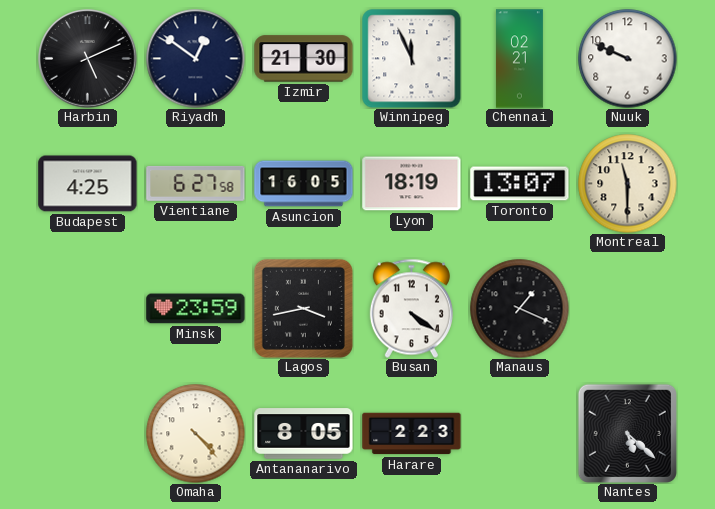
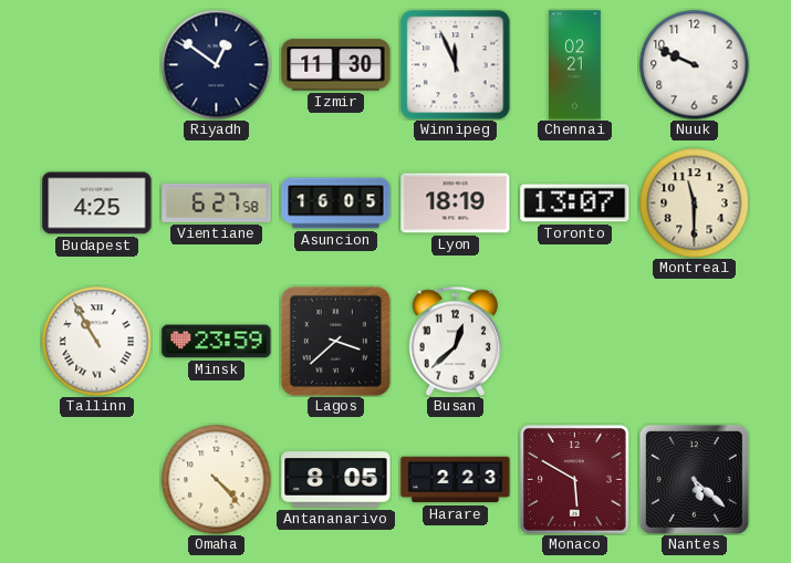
Harbin: 5:11 -> none (88, 59)
Izmir: 21:30 -> 11:30 (336, 65)
Tallinn: none -> 10:55 (97, 342)
Lagos: 3:43 -> 3:38 (335, 341)
Busan: 4:21 -> 12:38 (455, 341)
Manaus: 1:19 -> none (520, 309)
Monaco: none -> 5:50 (575, 480)
